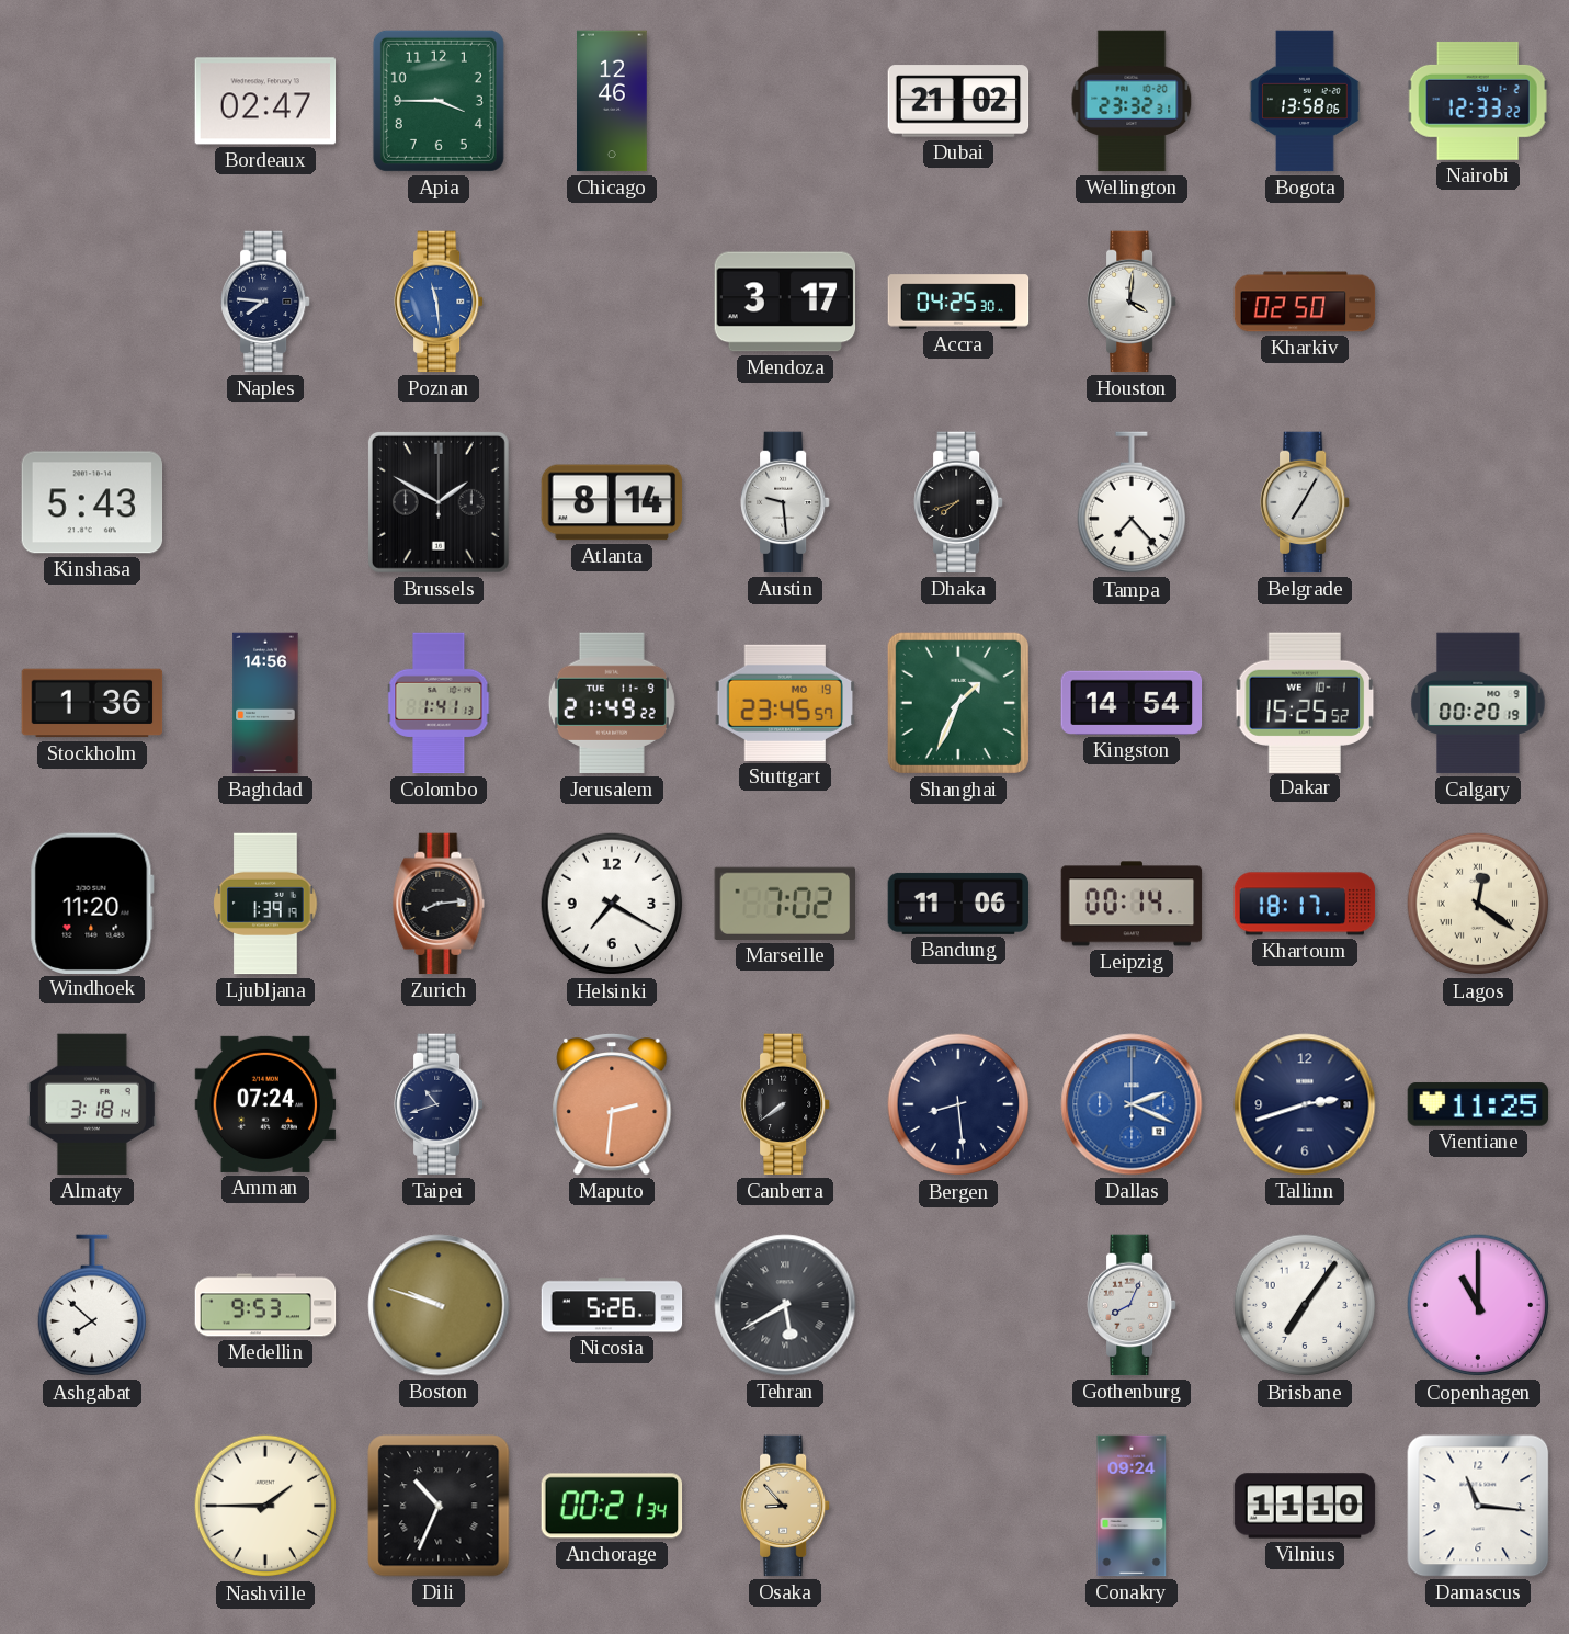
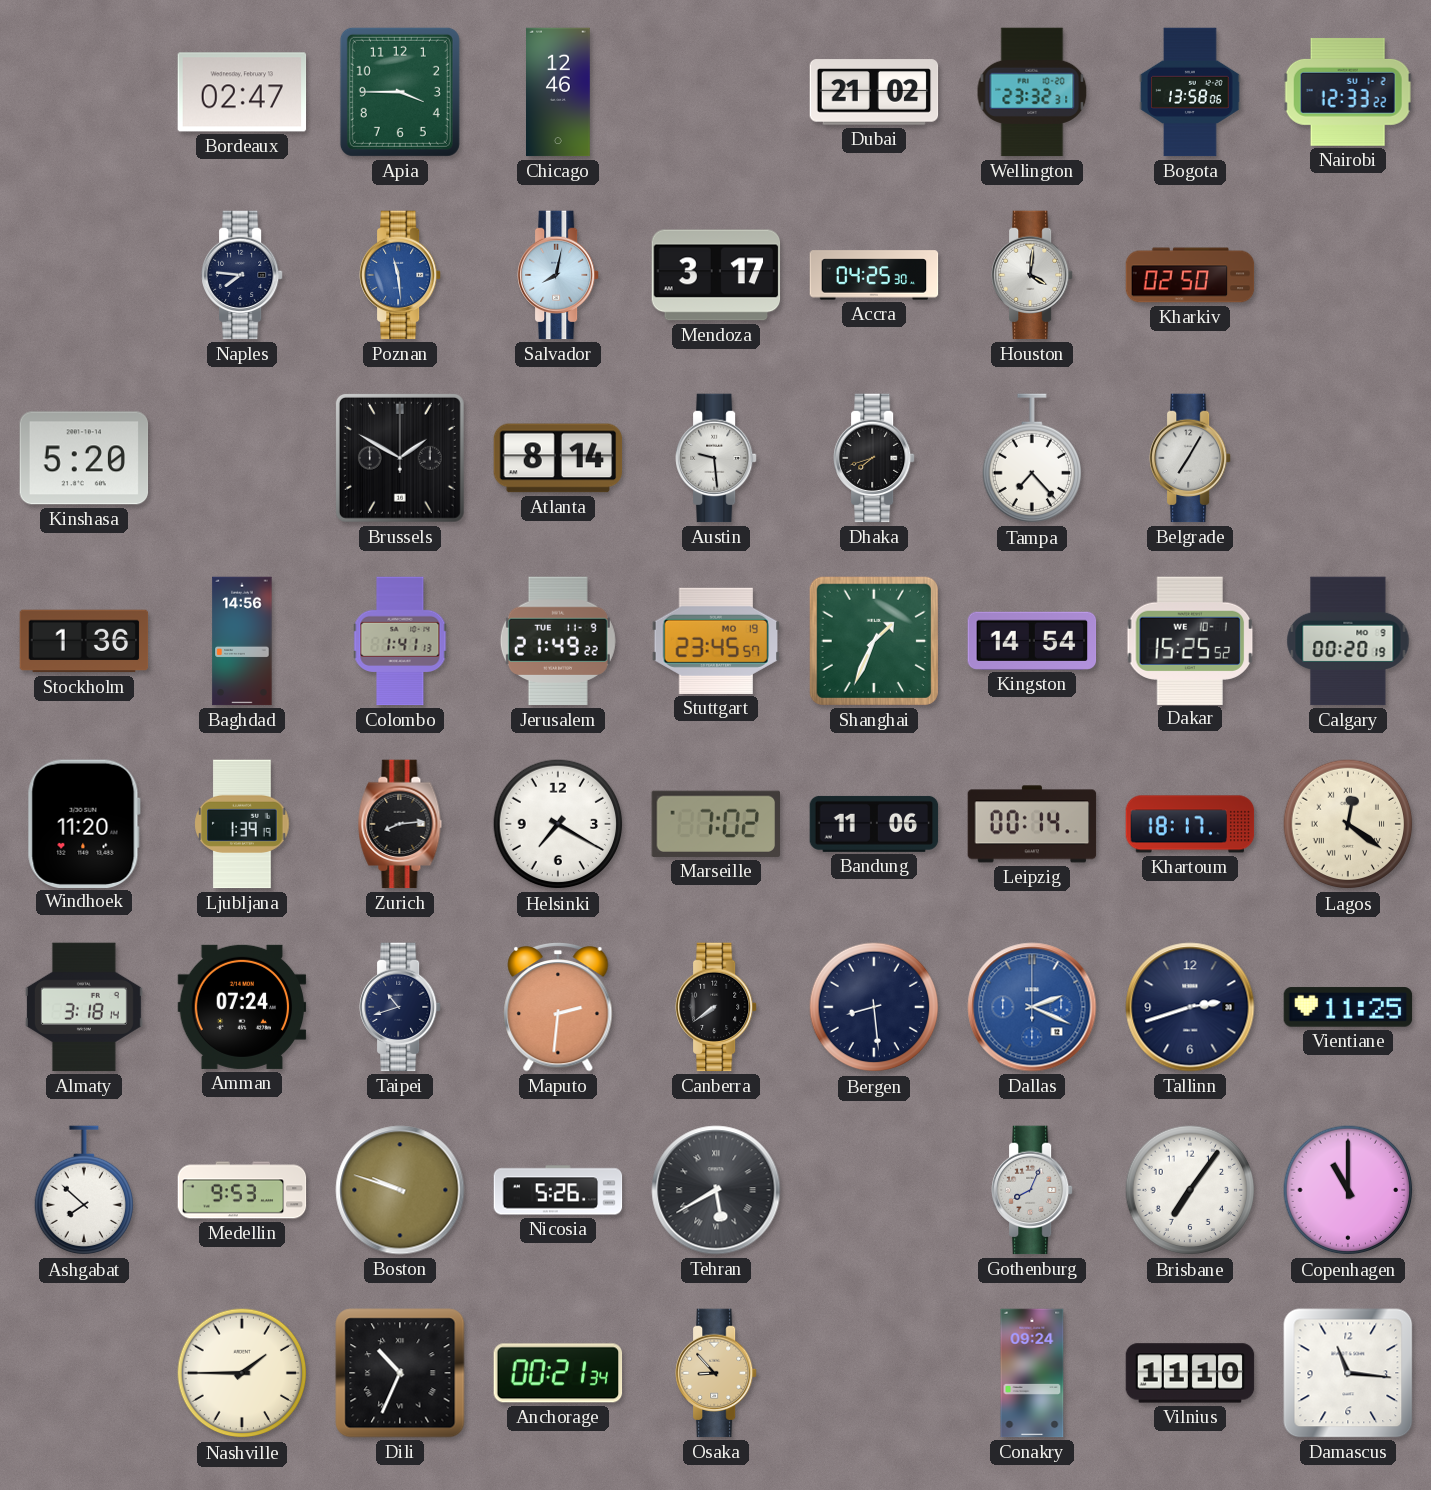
Salvador: none -> 8:02 (559, 275)
Kinshasa: 5:43 -> 5:20 (84, 458)
